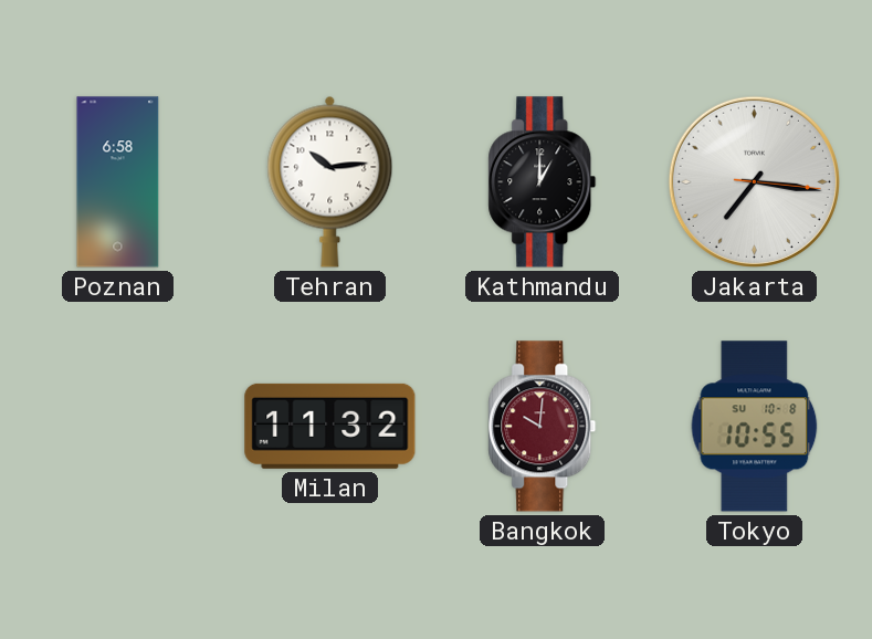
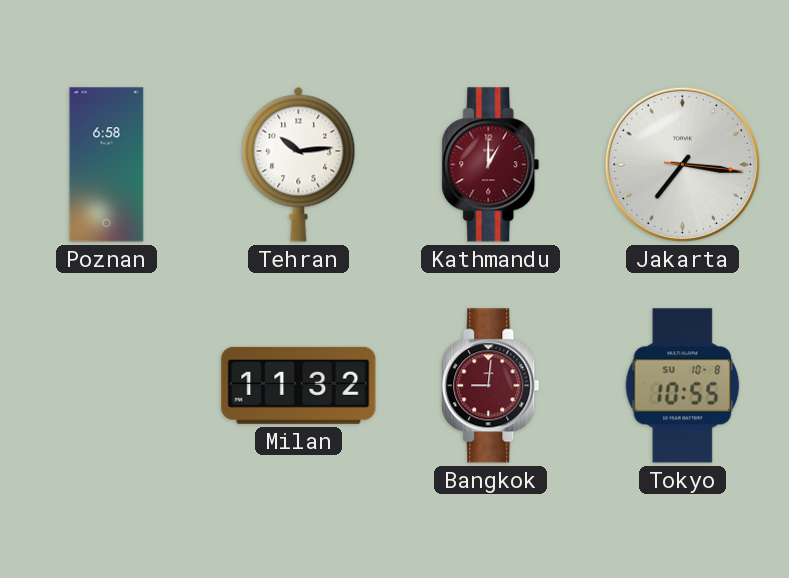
Kathmandu dial: black -> burgundy (491, 165)
Bangkok: 10:01 -> 9:01 (491, 386)
